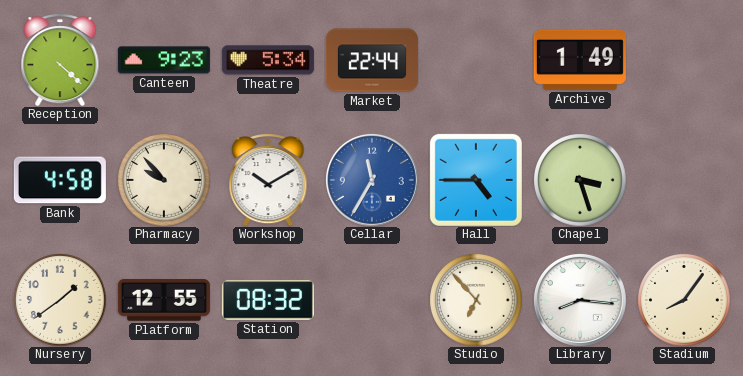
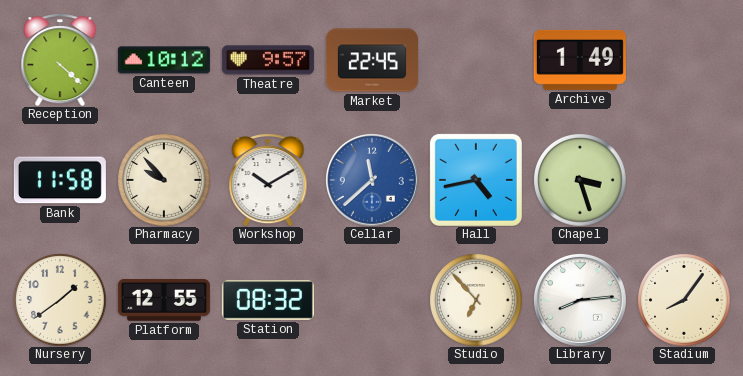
Canteen: 9:23 -> 10:12 (164, 60)
Theatre: 5:34 -> 9:57 (268, 60)
Market: 22:44 -> 22:45 (372, 60)
Bank: 4:58 -> 11:58 (60, 180)
Cellar: 11:35 -> 11:38 (372, 180)
Hall: 4:45 -> 4:43 (476, 180)
Library: 8:16 -> 8:14 (580, 300)
